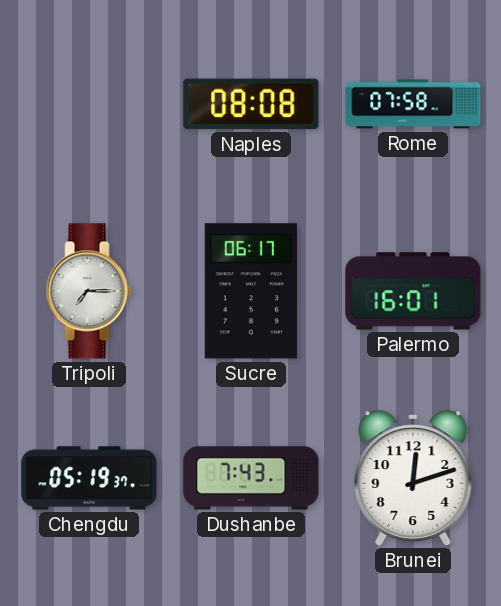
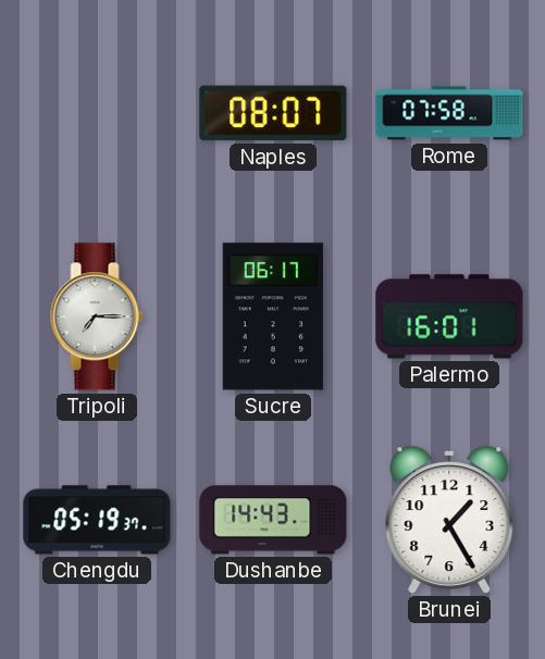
Naples: 08:08 -> 08:07 (273, 113)
Dushanbe: 7:43 -> 14:43 (273, 520)
Brunei: 12:12 -> 1:25 (449, 520)
